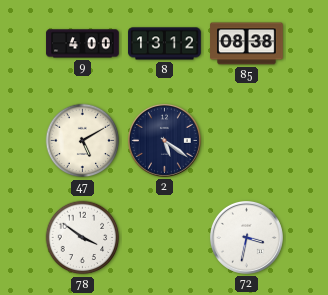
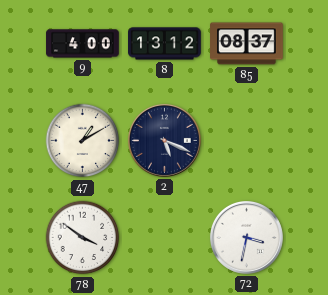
85: 08:38 -> 08:37 (247, 44)
47: 5:10 -> 1:10 (83, 141)
2: 5:21 -> 5:19 (164, 140)
